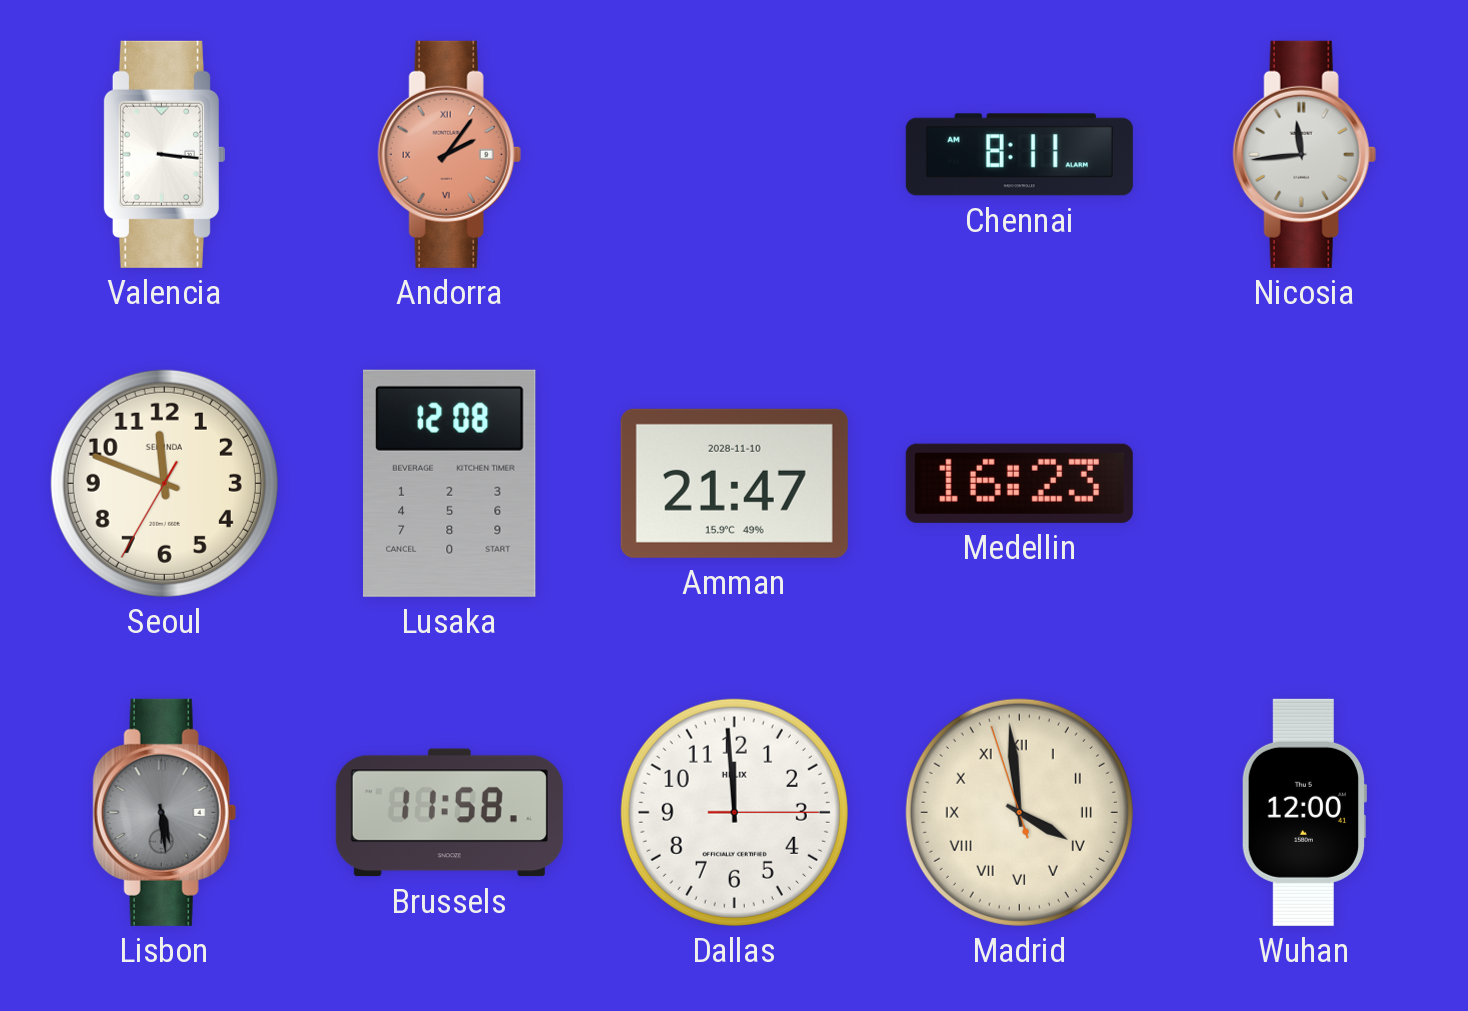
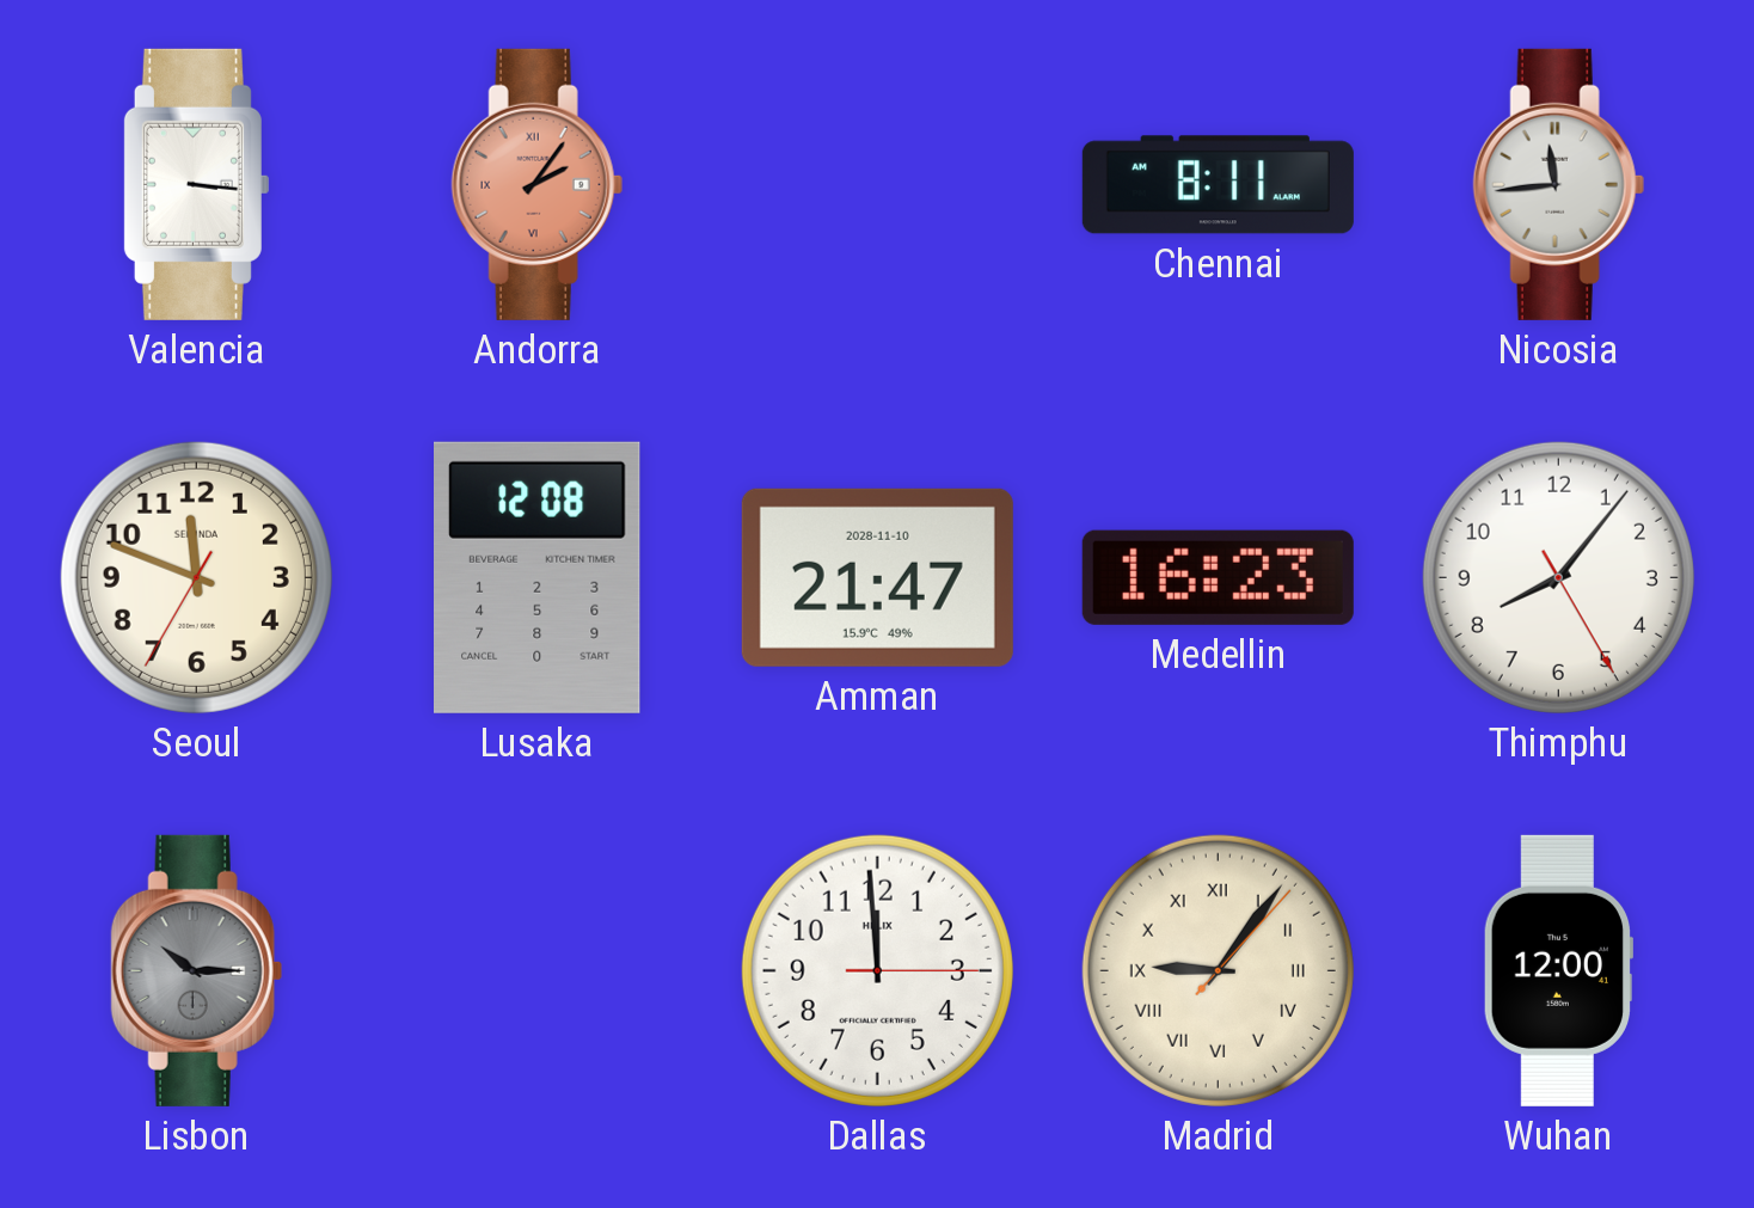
Thimphu: none -> 8:06 (1558, 577)
Lisbon: 5:29 -> 10:15 (196, 970)
Brussels: 11:58 -> none (449, 813)
Madrid: 3:58 -> 9:06 (1218, 970)
